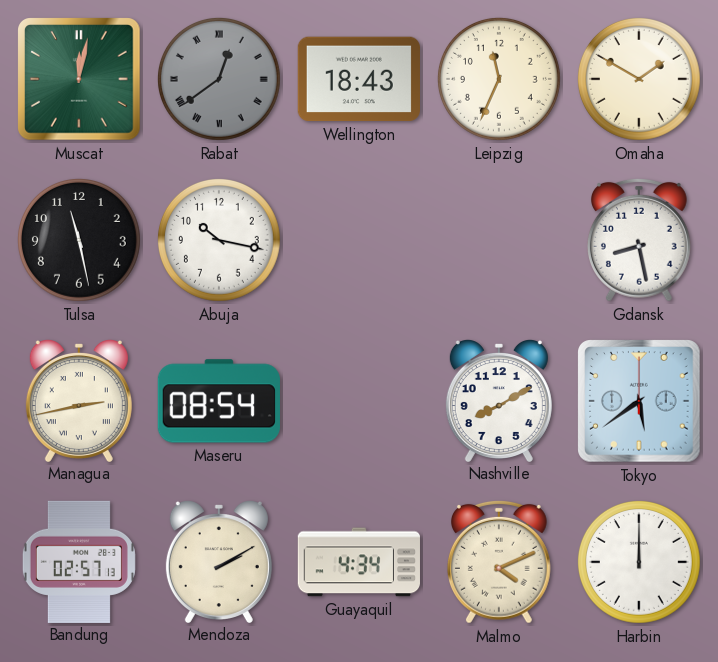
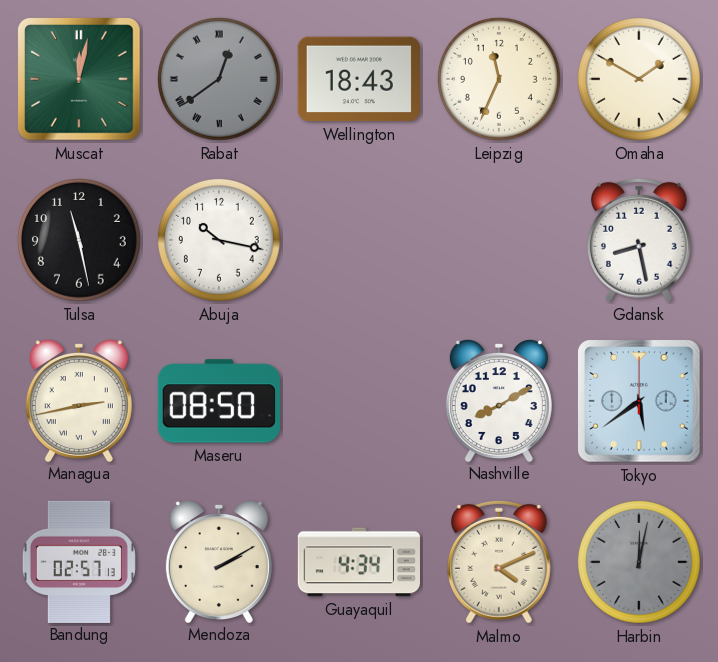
Maseru: 08:54 -> 08:50 (219, 401)
Harbin: 12:00 -> 12:02 (639, 562)
Harbin dial: white -> grey (639, 562)
